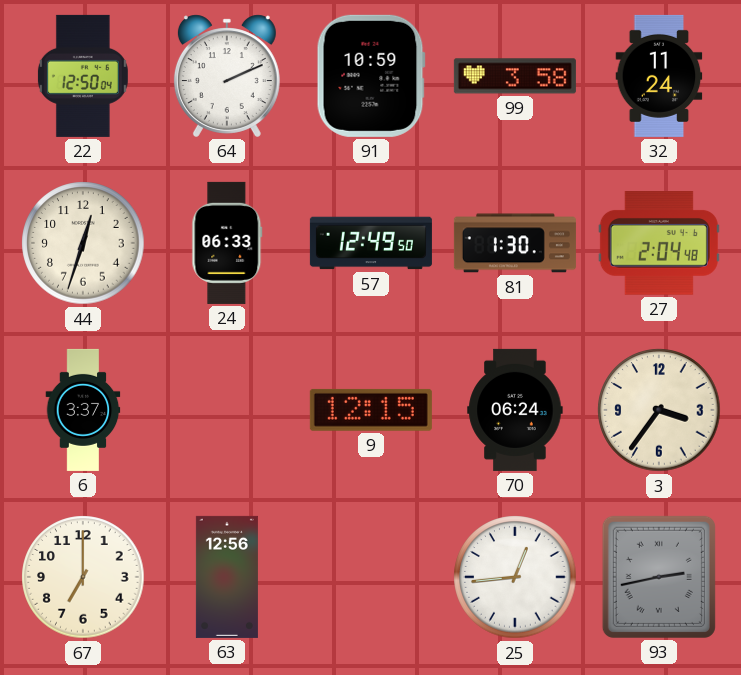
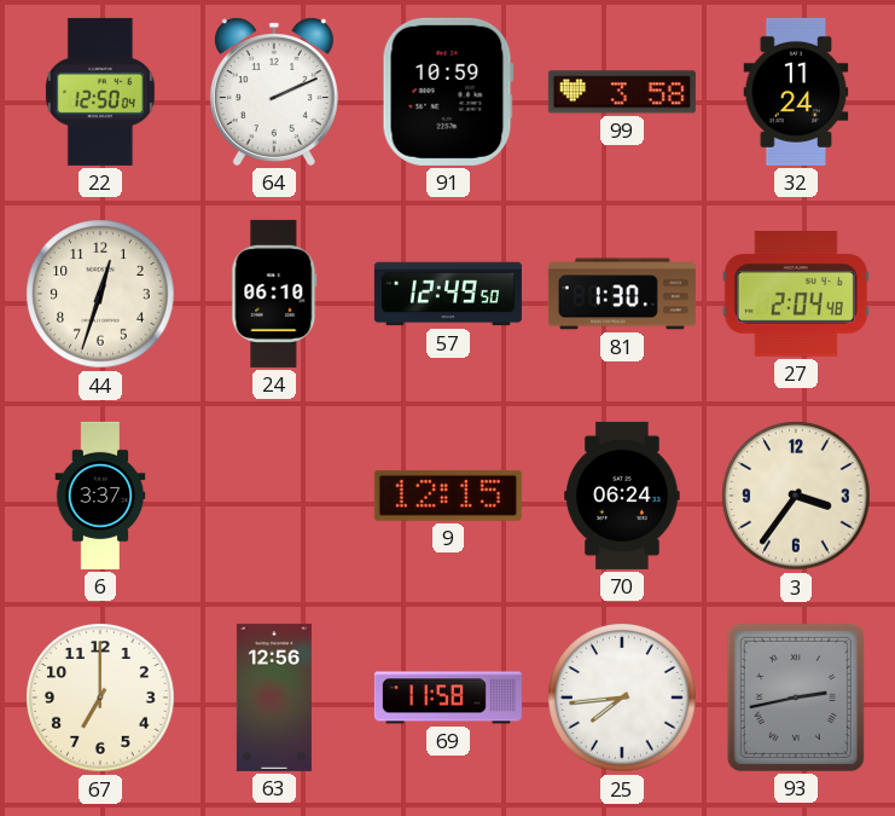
24: 06:33 -> 06:10 (274, 294)
69: none -> 11:58 (448, 698)
25: 12:44 -> 7:44 (622, 698)
